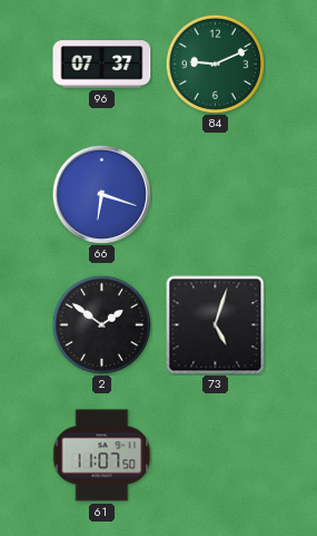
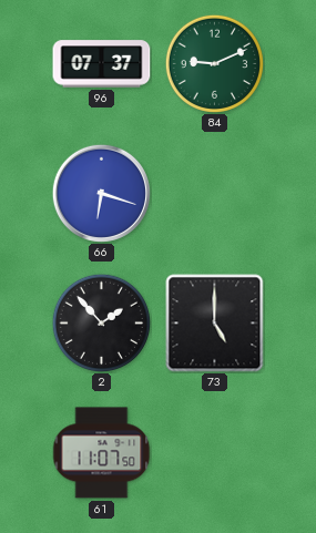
2: 1:51 -> 1:53 (101, 322)
73: 5:03 -> 5:00 (215, 324)
